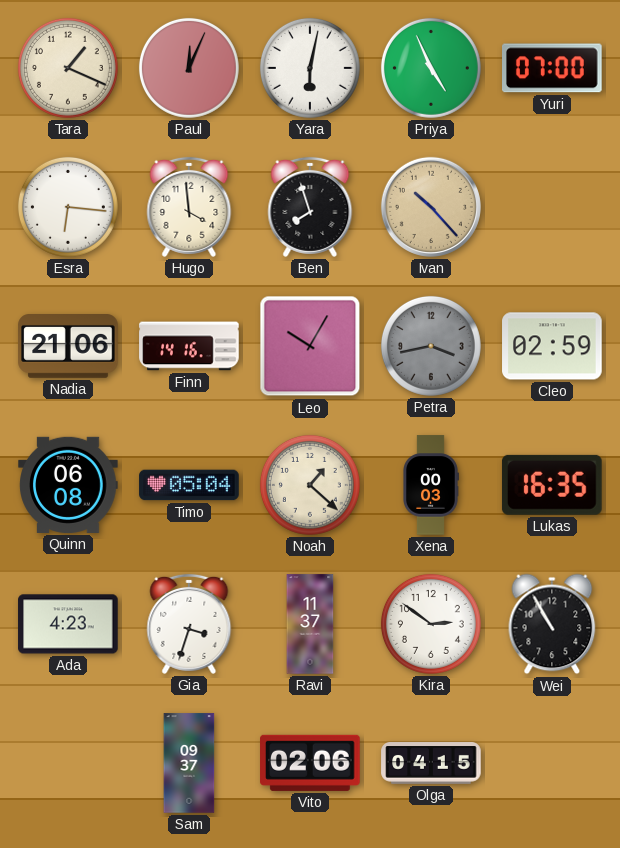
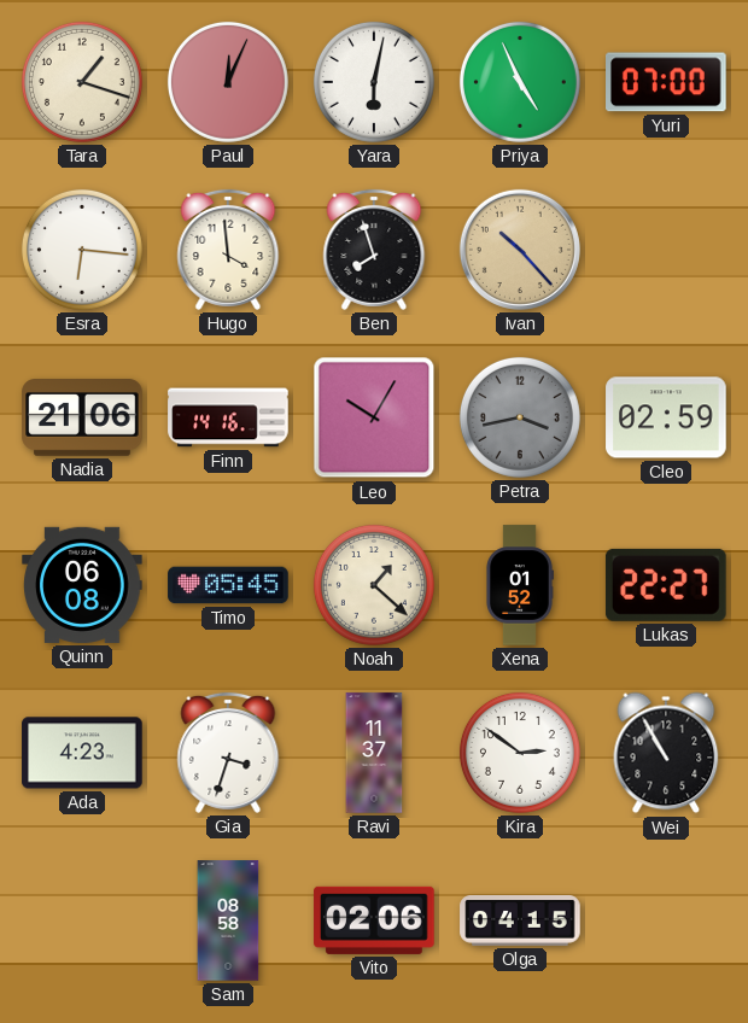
Tara: 1:19 -> 1:18 (82, 82)
Timo: 05:04 -> 05:45 (228, 585)
Xena: 00:03 -> 01:52 (520, 585)
Lukas: 16:35 -> 22:27 (666, 585)
Sam: 09:37 -> 08:58 (228, 920)
